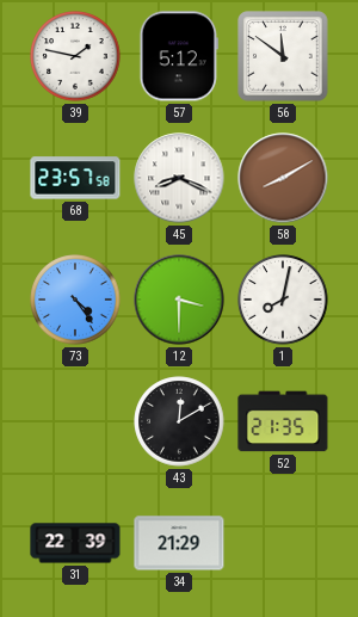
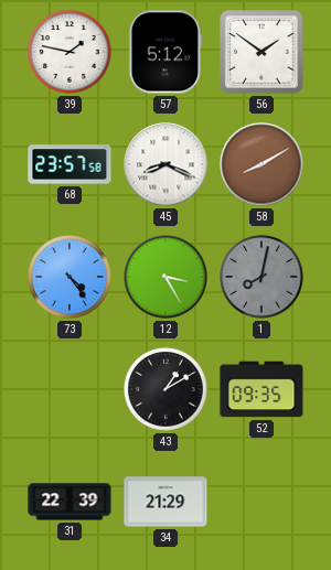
56: 11:51 -> 1:51 (261, 52)
12: 3:30 -> 3:25 (165, 277)
1 dial: white -> grey (261, 277)
43: 12:10 -> 1:10 (165, 389)
52: 21:35 -> 09:35 (261, 389)
